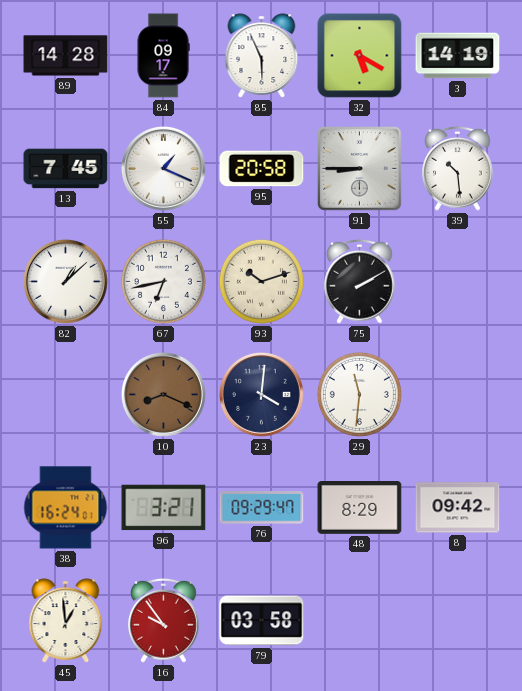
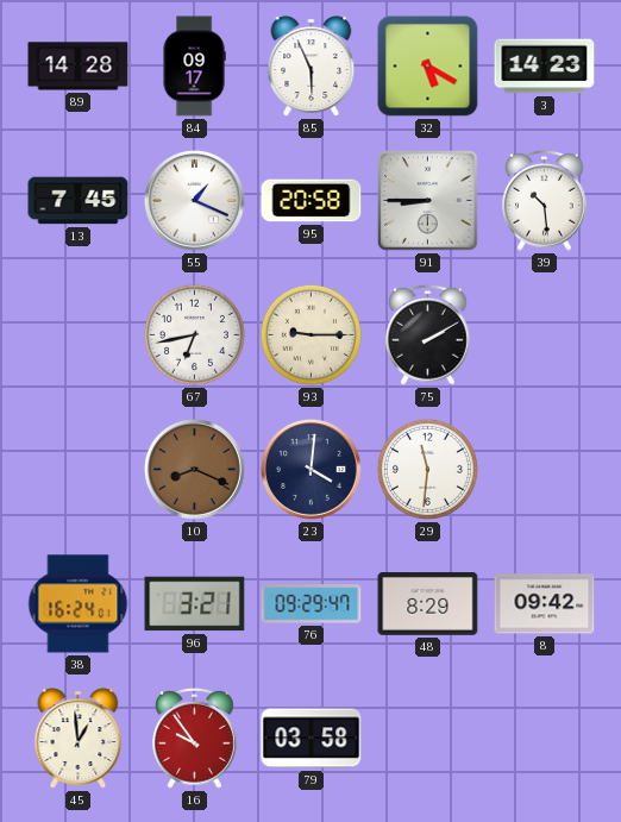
3: 14:19 -> 14:23 (545, 67)
82: 1:08 -> none (65, 281)
93: 10:12 -> 9:15 (310, 334)
